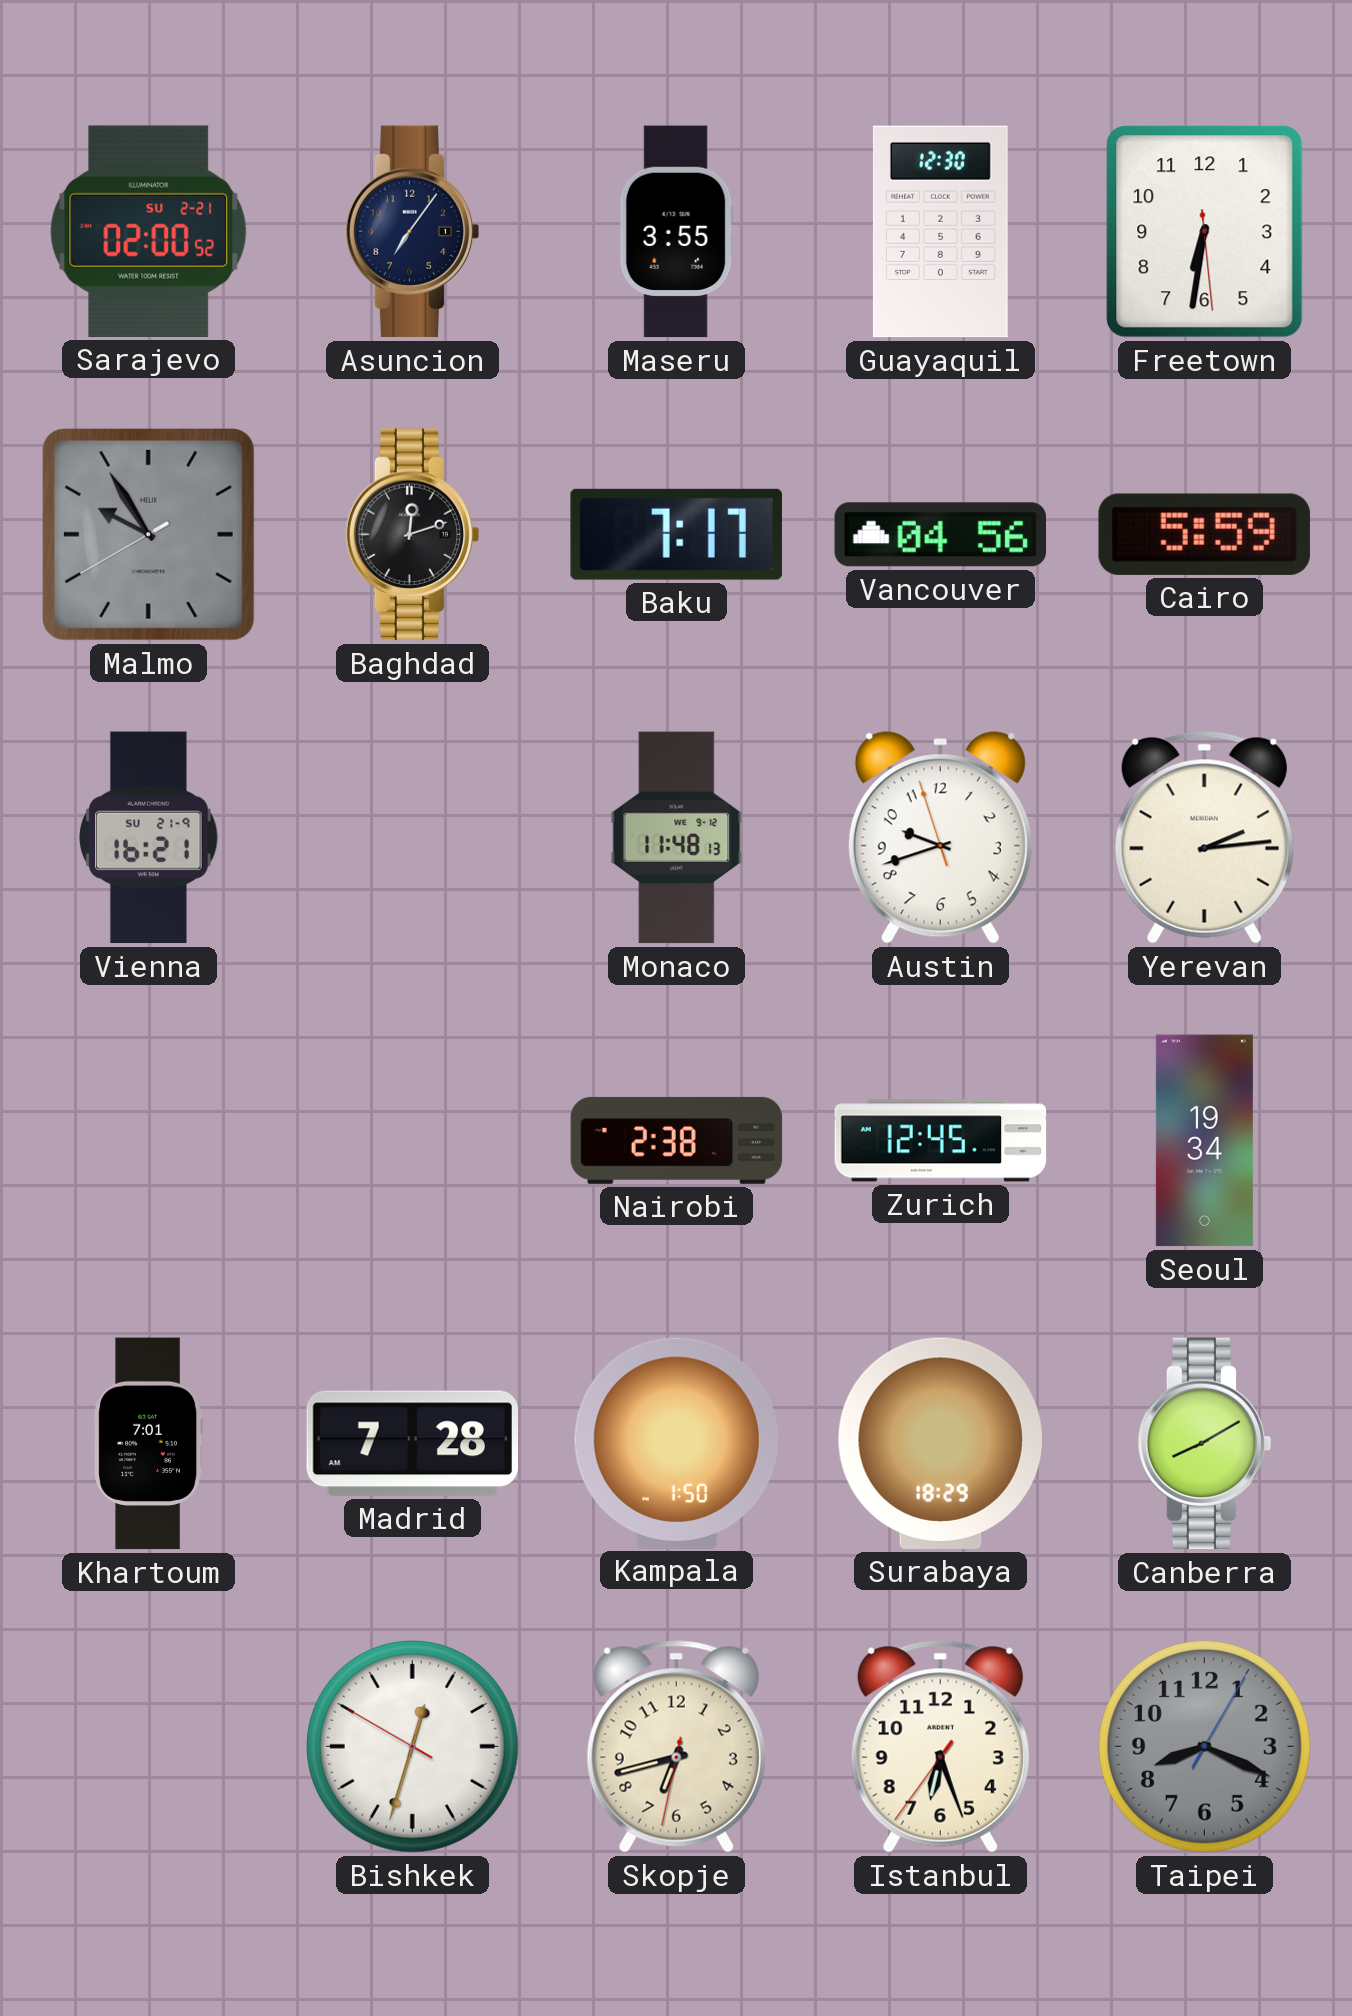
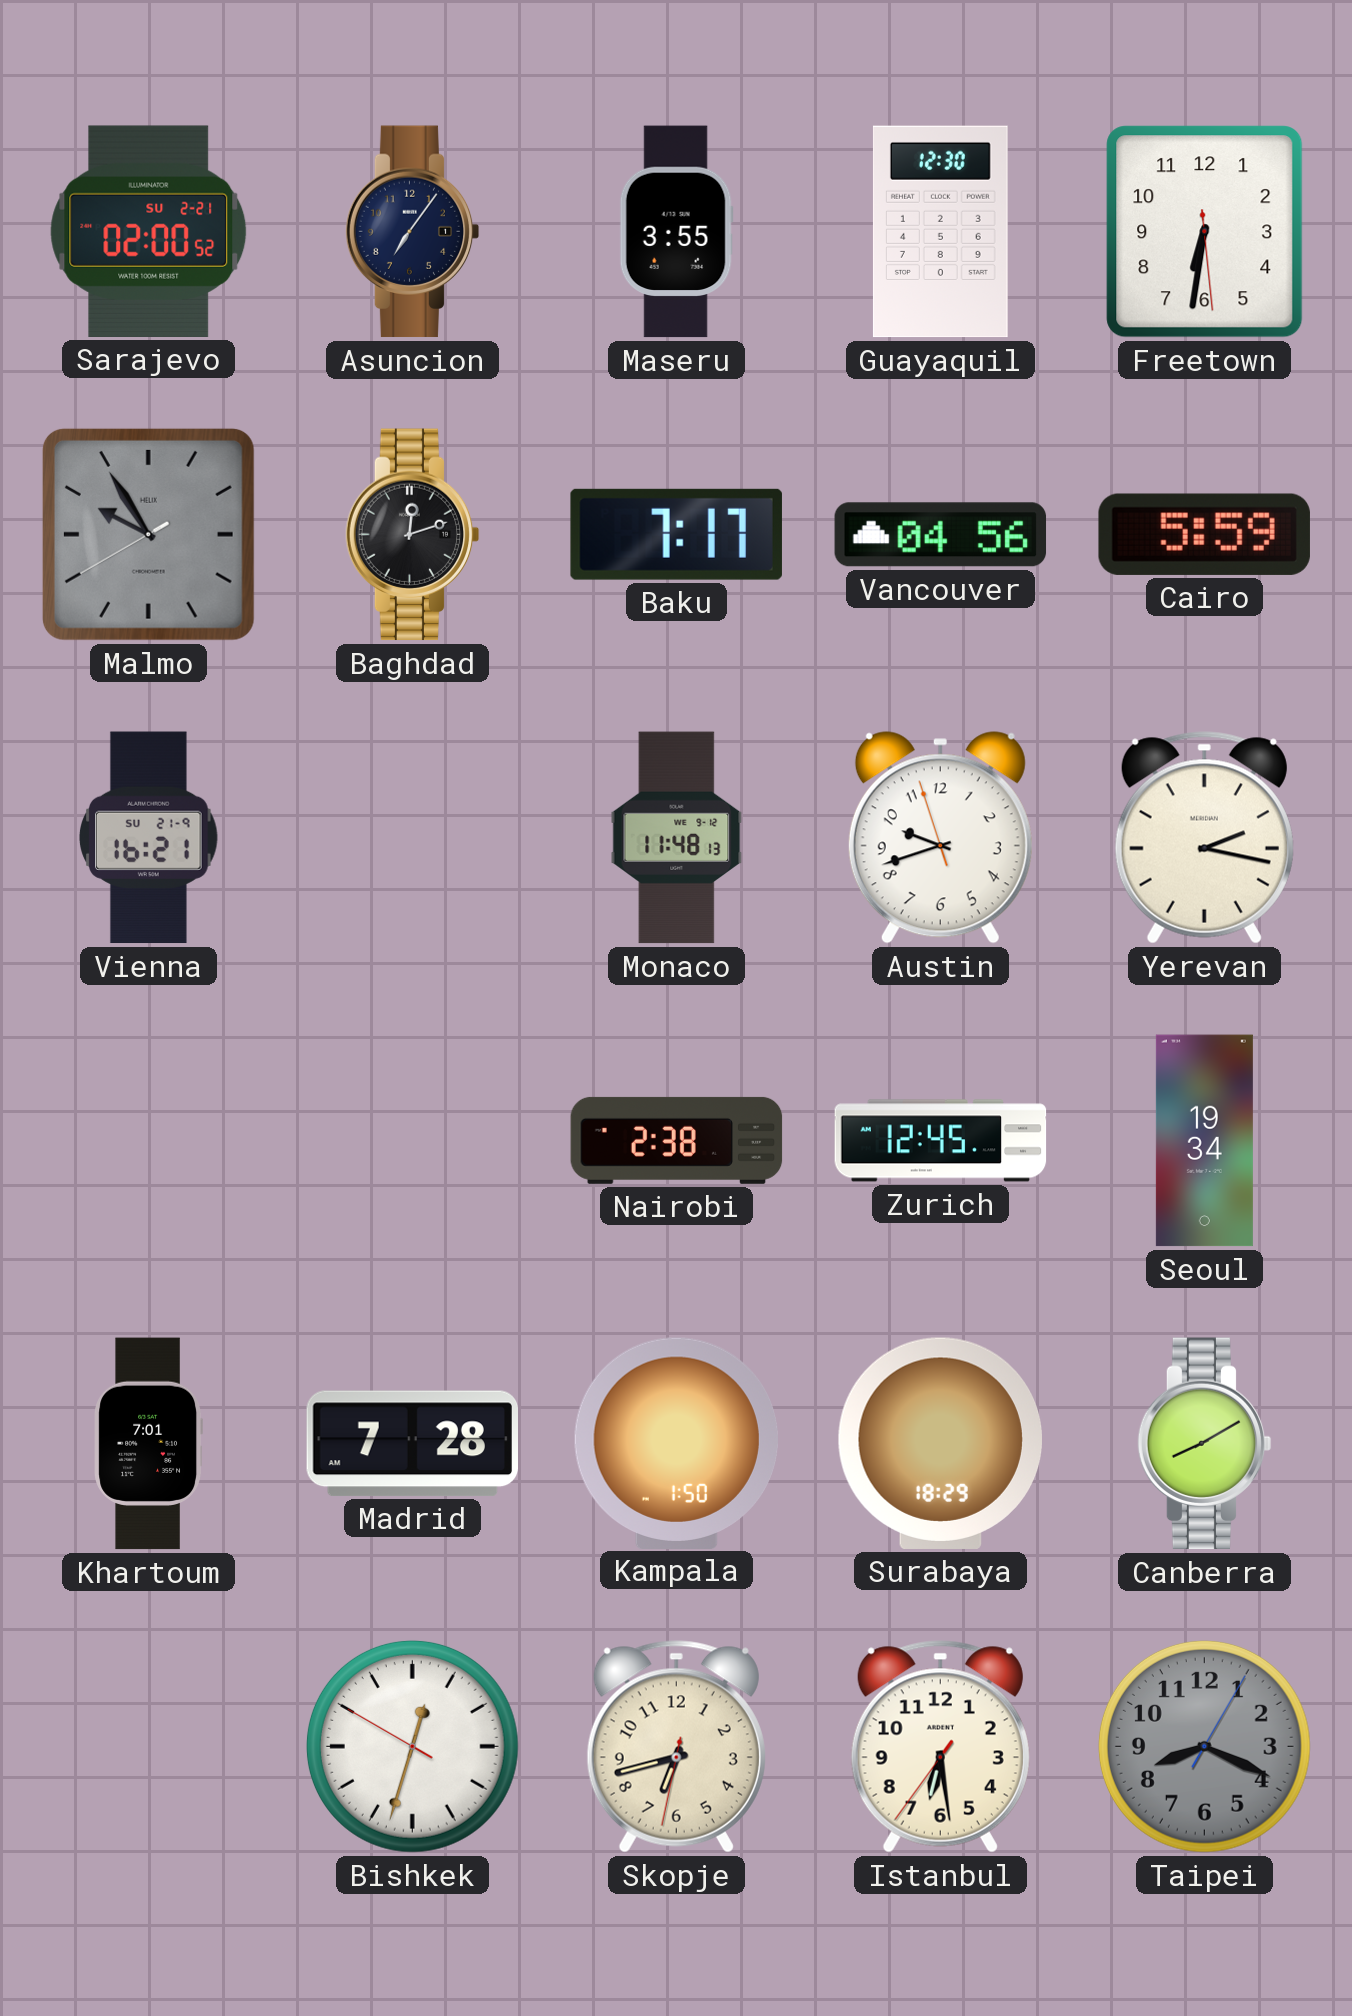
Yerevan: 2:14 -> 2:17 (1204, 838)
Istanbul: 6:26 -> 6:28 (940, 1747)
